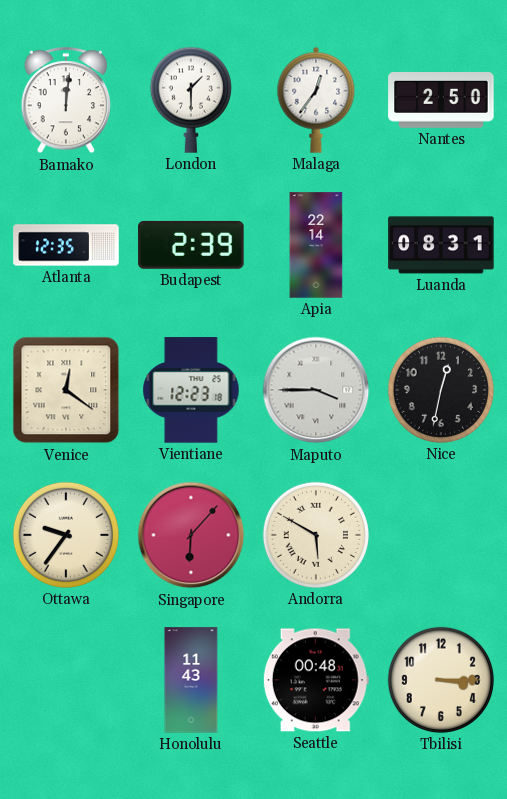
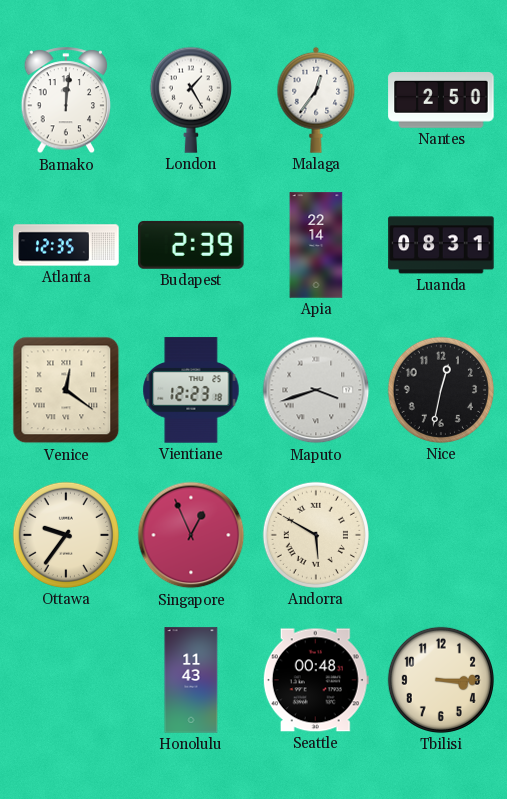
London: 1:30 -> 1:25 (191, 100)
Maputo: 3:45 -> 3:42 (316, 390)
Singapore: 6:07 -> 12:56 (191, 535)
